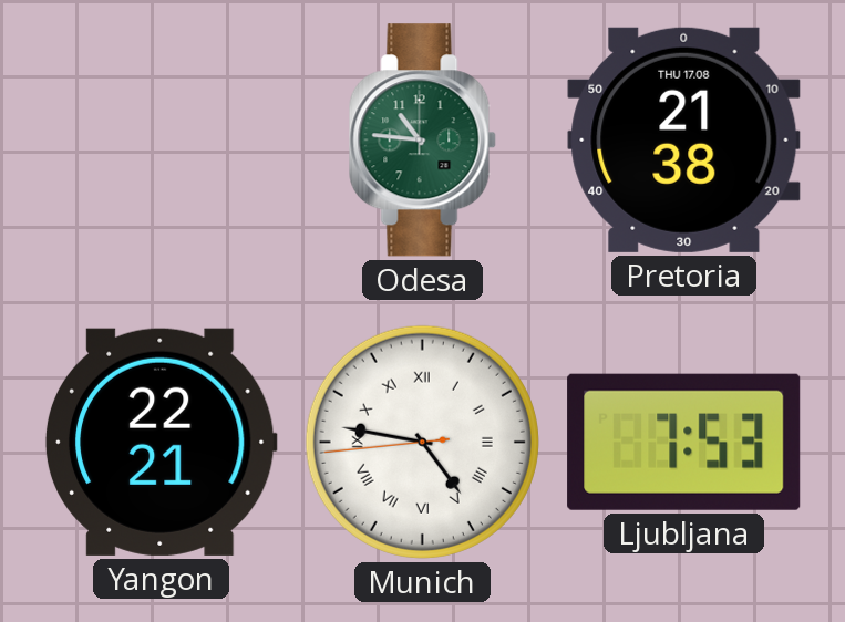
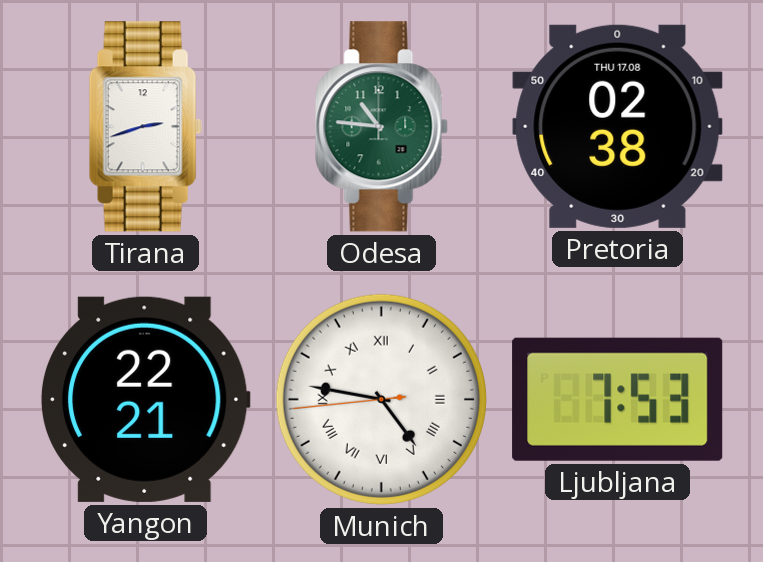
Tirana: none -> 2:42 (145, 127)
Pretoria: 21:38 -> 02:38 (618, 126)
